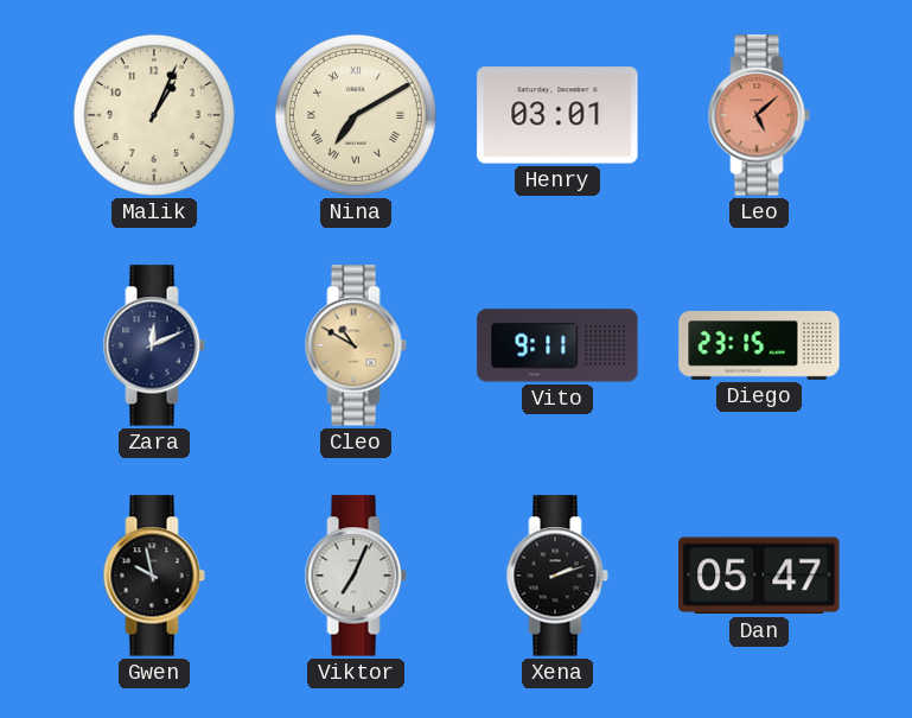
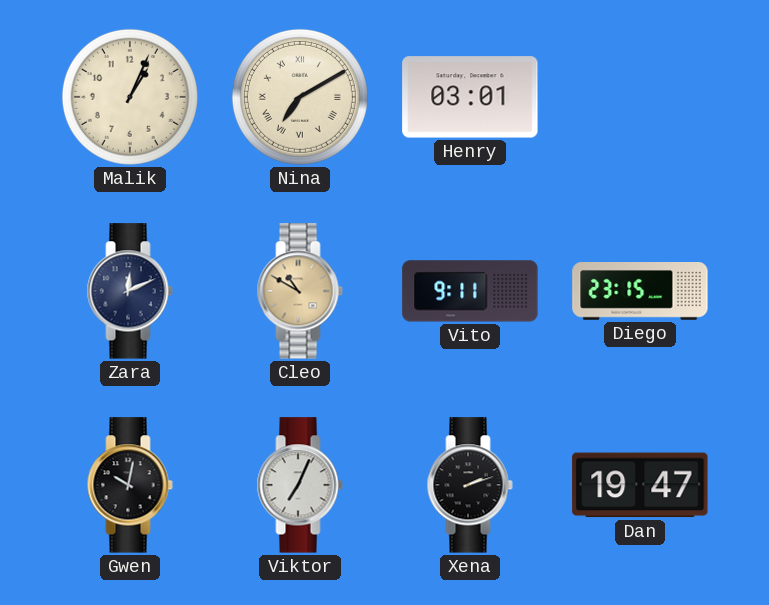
Leo: 5:08 -> none (759, 115)
Gwen: 9:58 -> 10:02 (130, 485)
Dan: 05:47 -> 19:47 (640, 485)
